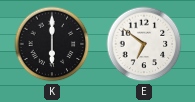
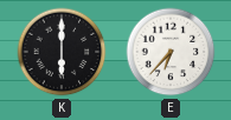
E: 6:51 -> 6:37 (171, 52)
